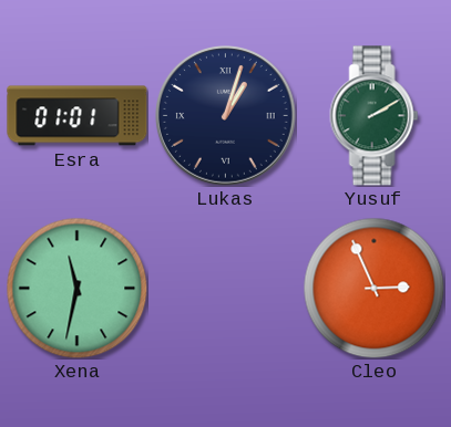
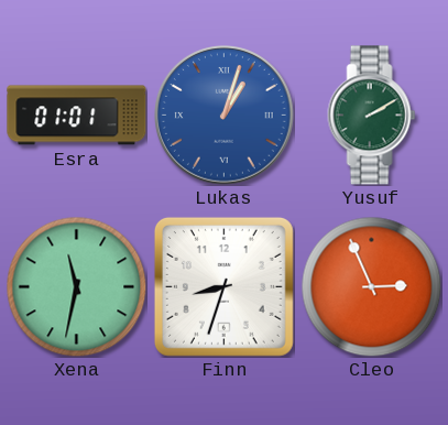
Lukas dial: navy -> blue (225, 116)
Finn: none -> 8:33 (223, 286)
